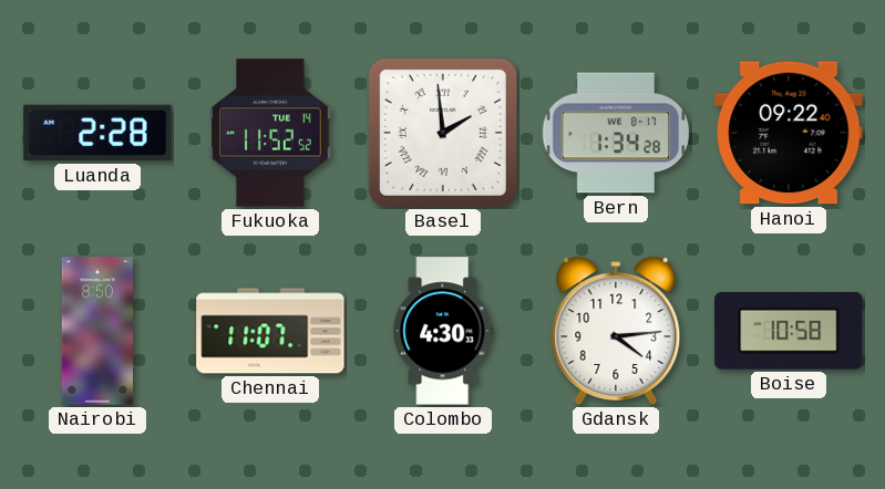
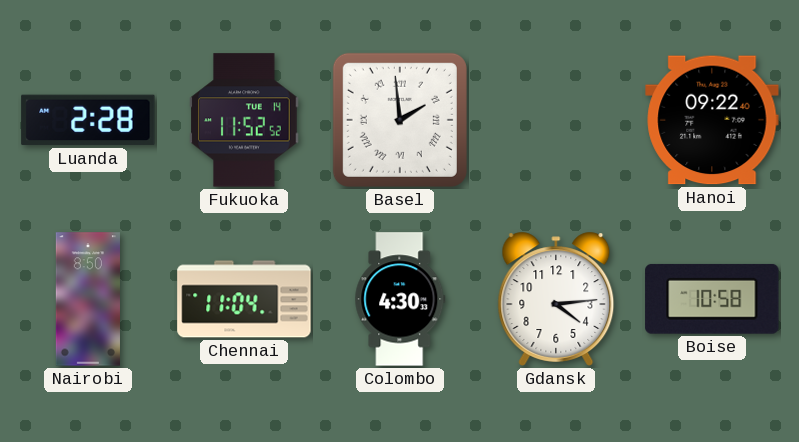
Bern: 1:34 -> none (616, 133)
Chennai: 11:07 -> 11:04 (244, 299)
